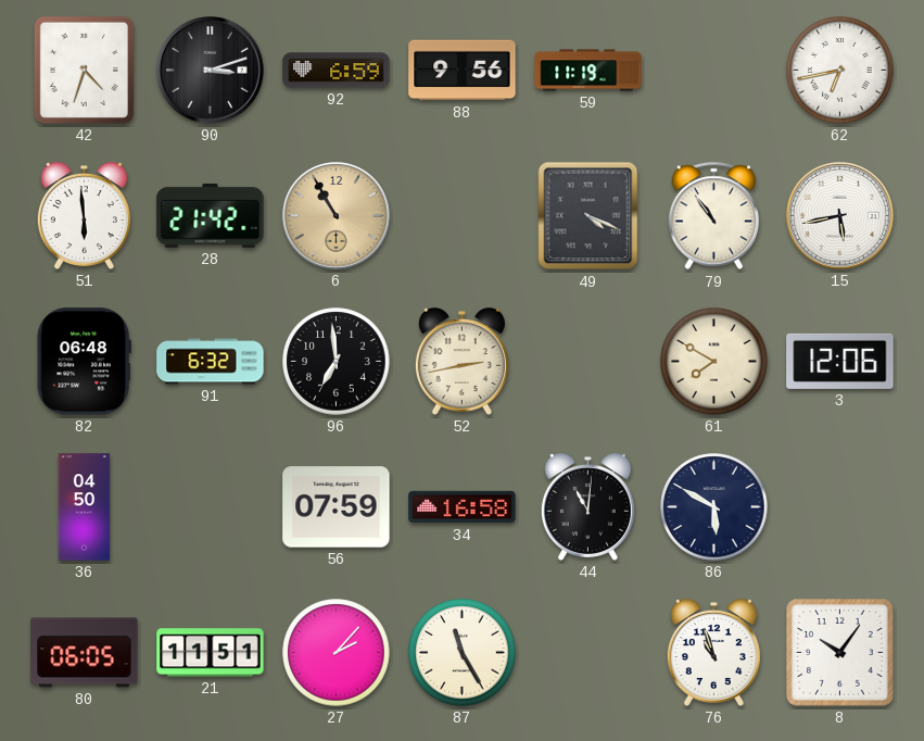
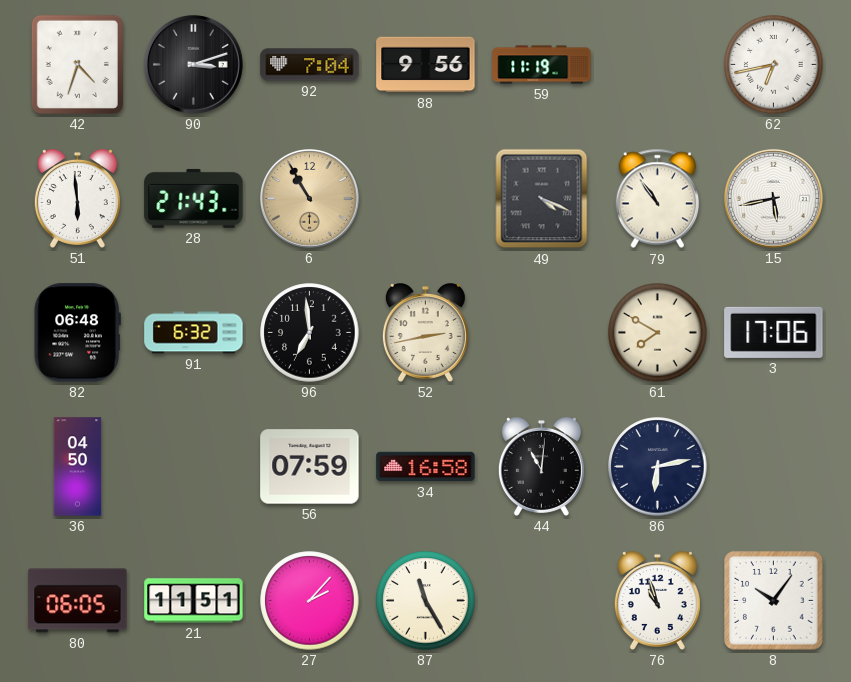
92: 6:59 -> 7:04 (310, 65)
28: 21:42 -> 21:43 (194, 198)
3: 12:06 -> 17:06 (774, 332)
86: 5:50 -> 6:13 (658, 467)
